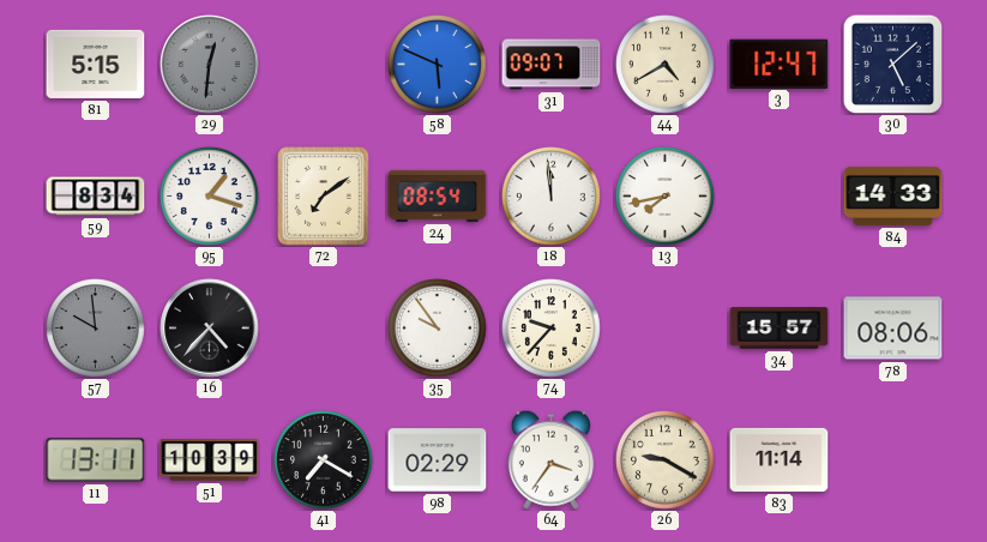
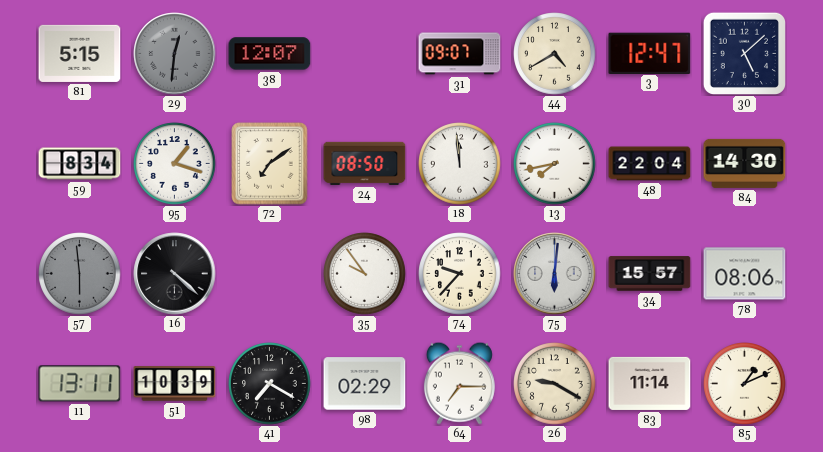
38: none -> 12:07 (270, 54)
58: 5:49 -> none (438, 65)
24: 08:54 -> 08:50 (365, 163)
48: none -> 22:04 (650, 164)
84: 14:33 -> 14:30 (745, 163)
57: 9:59 -> 5:59 (80, 274)
16: 4:37 -> 4:22 (175, 274)
75: none -> 6:01 (555, 274)
64: 3:36 -> 7:15 (459, 383)
85: none -> 1:11 (745, 384)
